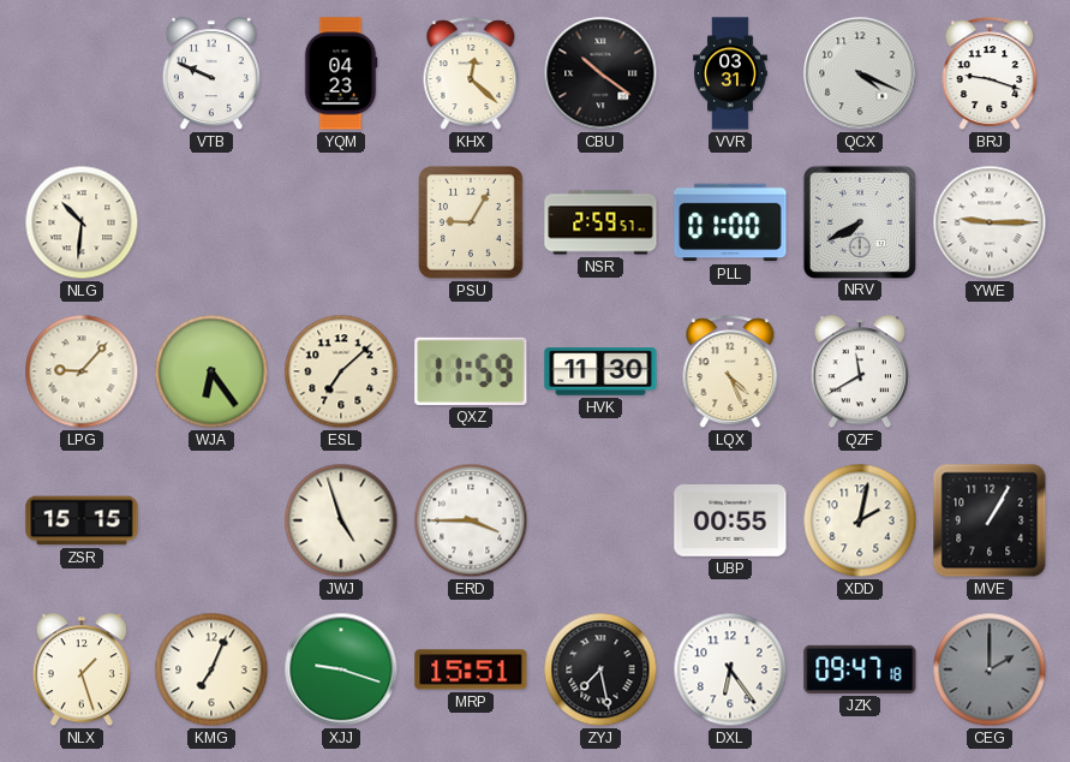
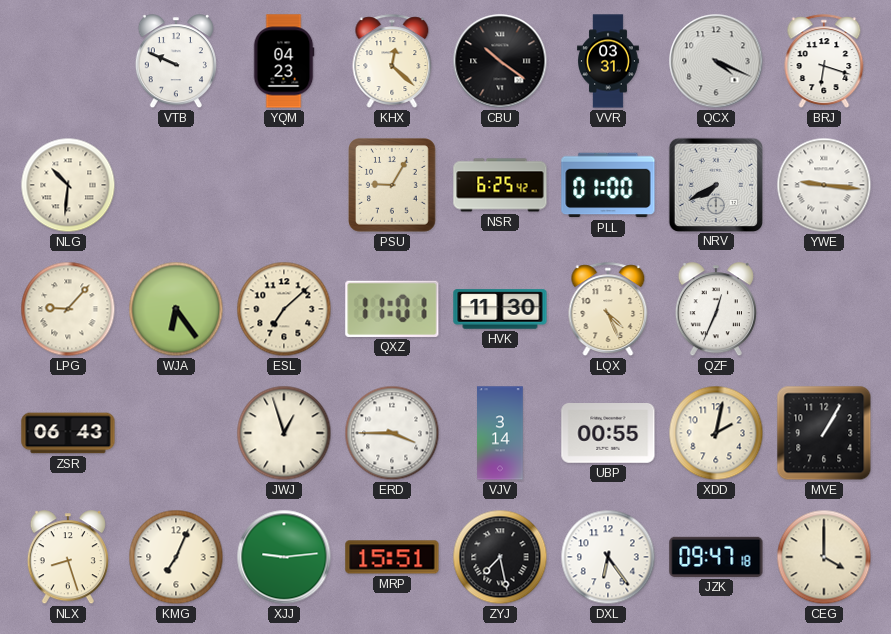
BRJ: 9:18 -> 6:18 (824, 61)
NSR: 2:59 -> 6:25 (500, 185)
YWE: 9:15 -> 9:16 (824, 185)
QXZ: 11:59 -> 11:01 (392, 309)
QZF: 11:40 -> 12:34 (716, 310)
ZSR: 15:15 -> 06:43 (68, 433)
JWJ: 4:57 -> 12:57 (284, 433)
VJV: none -> 3:14 (500, 433)
NLX: 1:27 -> 8:27 (68, 558)
XJJ: 9:18 -> 9:14 (284, 557)
CEG: 2:00 -> 4:00 (824, 557)
CEG dial: grey -> cream (824, 557)
